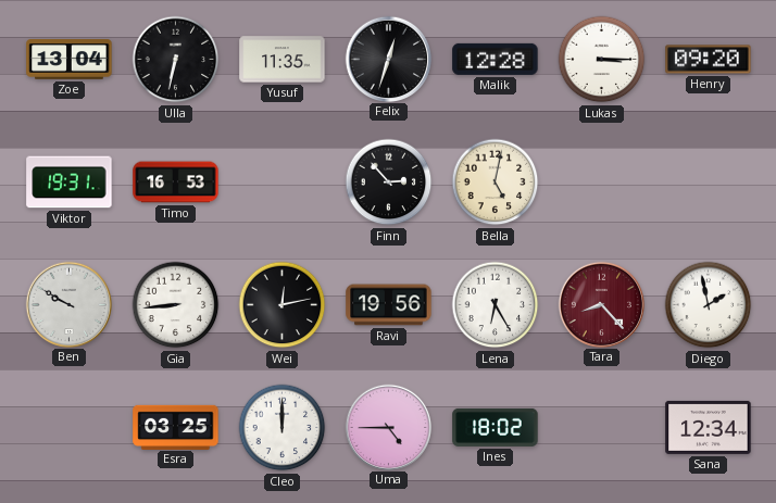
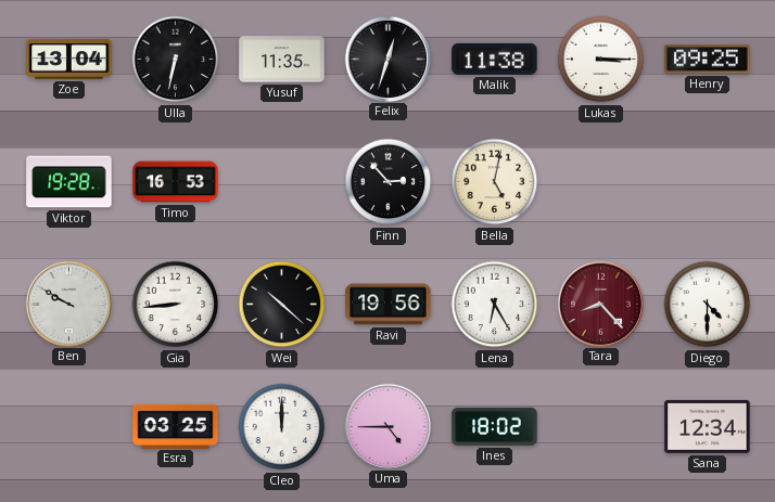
Malik: 12:28 -> 11:38 (495, 59)
Henry: 09:20 -> 09:25 (708, 60)
Viktor: 19:31 -> 19:28 (69, 182)
Wei: 12:13 -> 10:22 (282, 305)
Diego: 1:58 -> 4:30 (708, 305)
